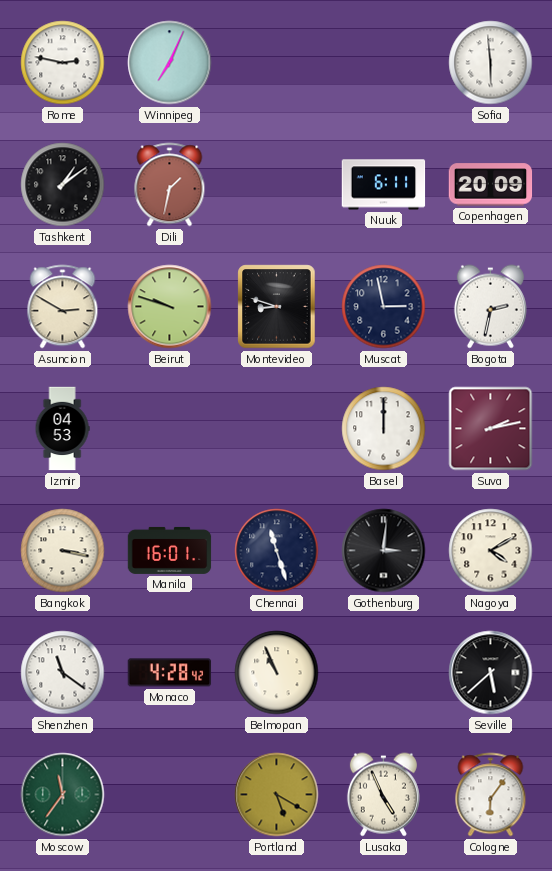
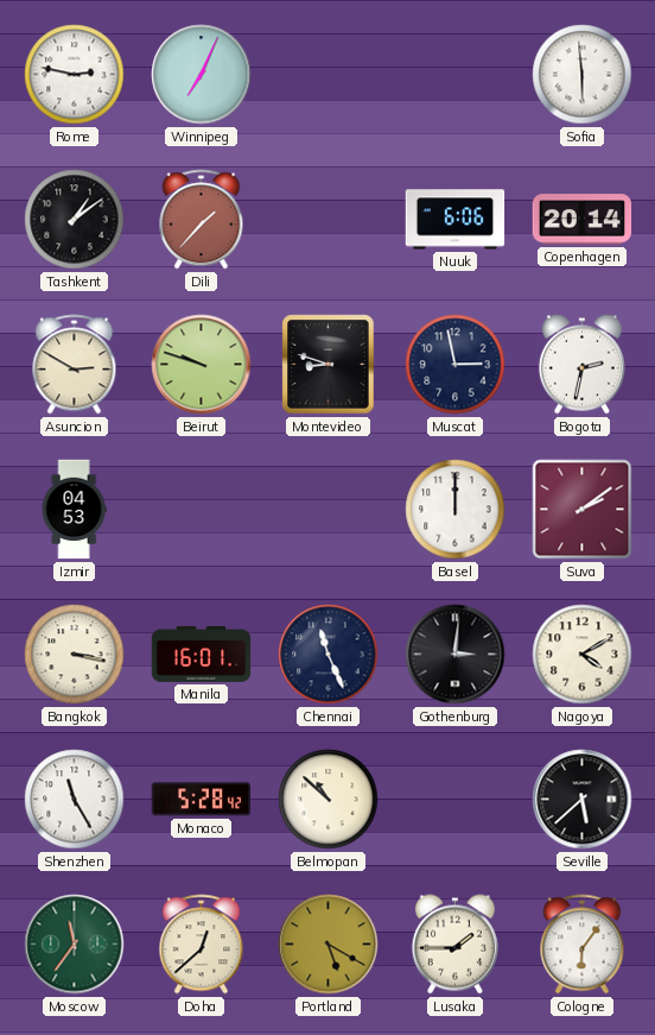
Dili: 1:32 -> 1:37 (202, 220)
Nuuk: 6:11 -> 6:06 (456, 220)
Copenhagen: 20:09 -> 20:14 (583, 220)
Suva: 2:13 -> 2:09 (583, 510)
Chennai: 11:27 -> 11:26 (329, 655)
Shenzhen: 11:21 -> 11:25 (75, 800)
Monaco: 4:28 -> 5:28 (202, 800)
Belmopan: 10:56 -> 10:52 (329, 800)
Doha: none -> 12:38 (202, 945)
Lusaka: 4:56 -> 1:45 (454, 945)
